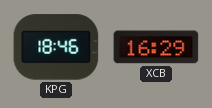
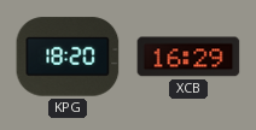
KPG: 18:46 -> 18:20 (68, 57)
